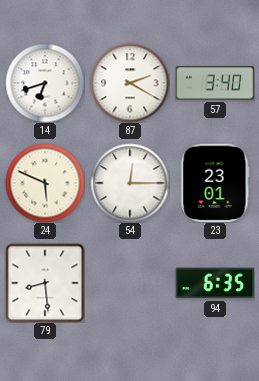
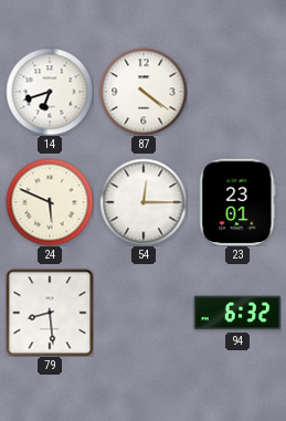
87: 2:20 -> 4:21 (144, 92)
57: 3:40 -> none (215, 83)
94: 6:35 -> 6:32 (237, 313)
